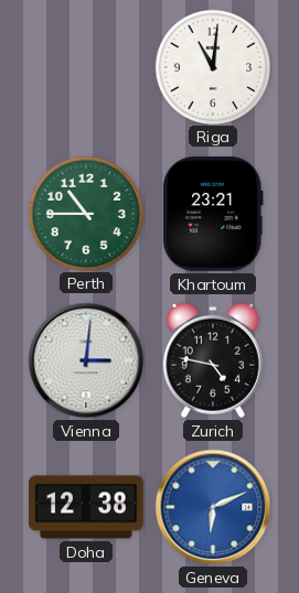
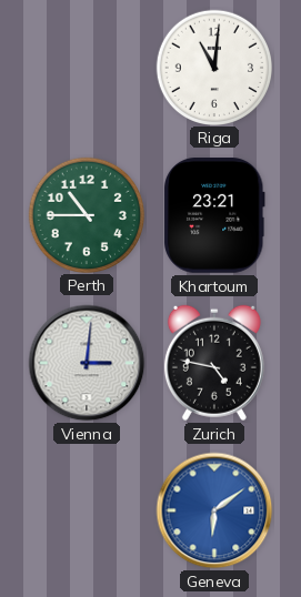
Doha: 12:38 -> none (87, 507)
Geneva: 6:11 -> 6:09 (214, 510)
